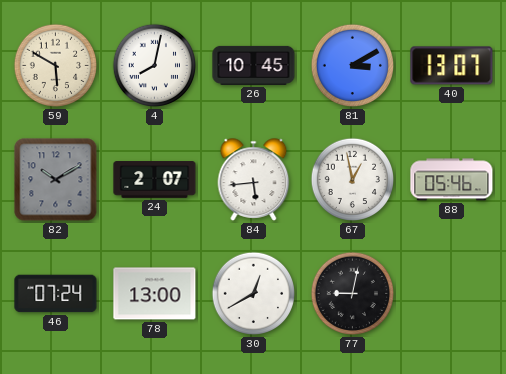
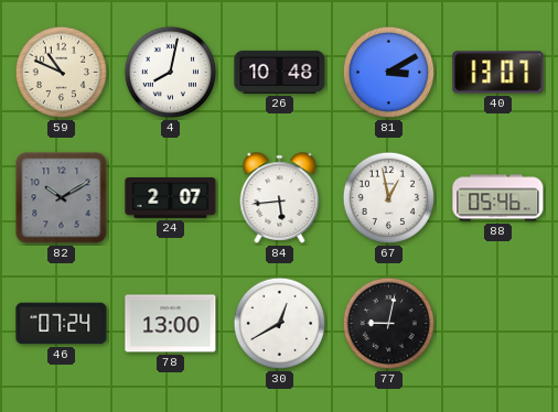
59: 5:50 -> 10:49 (62, 73)
26: 10:45 -> 10:48 (280, 72)
